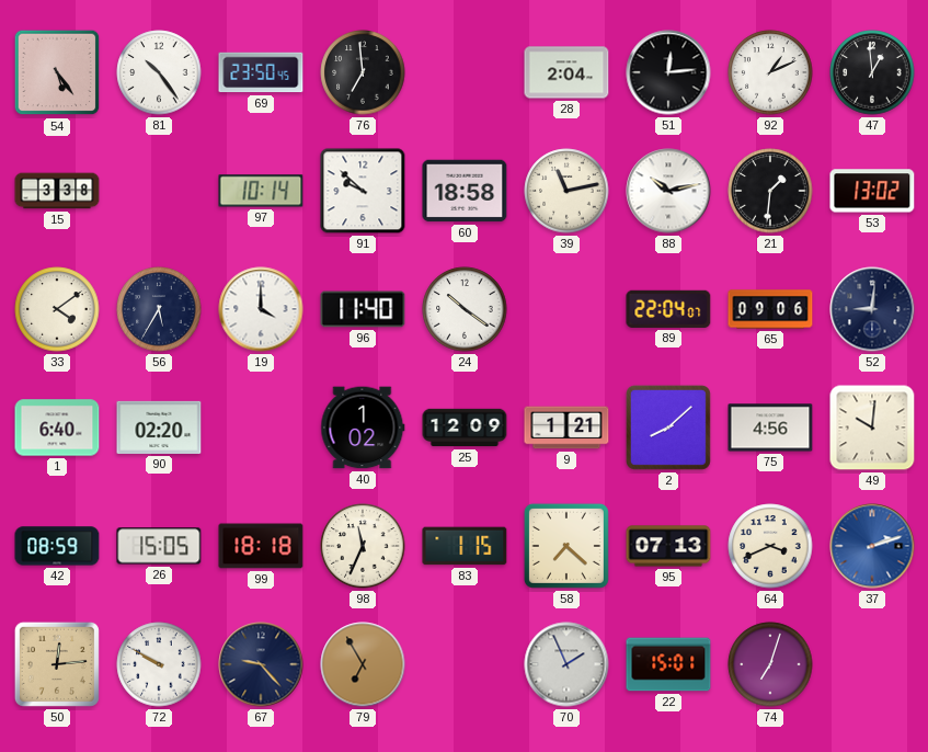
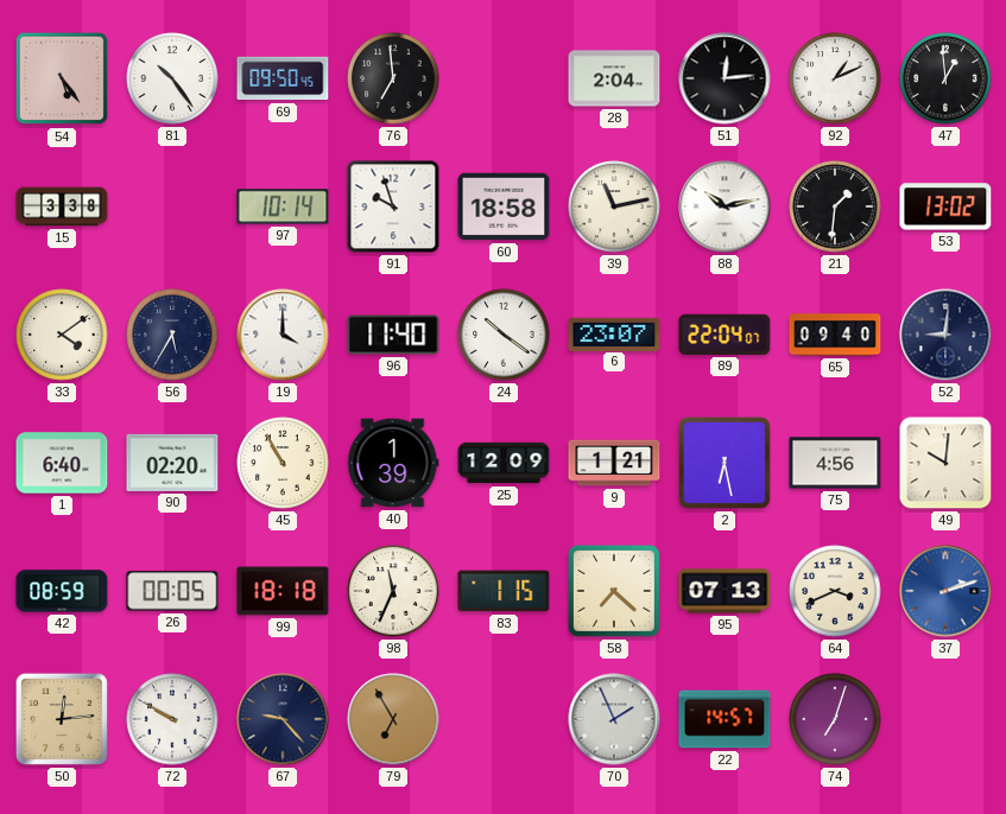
69: 23:50 -> 09:50 (283, 78)
91: 9:52 -> 9:57 (393, 206)
6: none -> 23:07 (614, 333)
65: 09:06 -> 09:40 (835, 335)
45: none -> 10:55 (283, 463)
40: 1:02 -> 1:39 (393, 463)
2: 8:08 -> 6:28 (725, 463)
26: 15:05 -> 00:05 (172, 591)
22: 15:01 -> 14:57 (725, 719)
